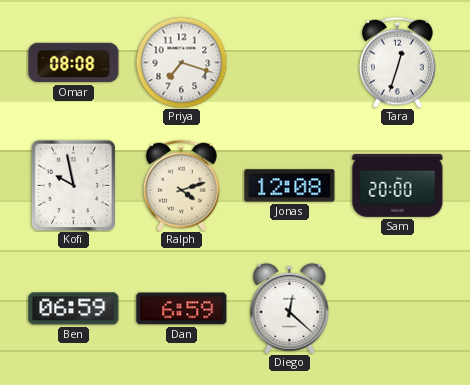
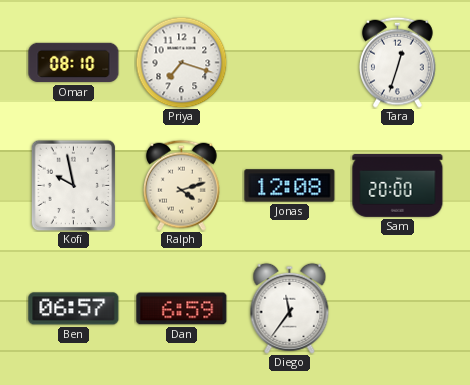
Omar: 08:08 -> 08:10 (74, 63)
Ben: 06:59 -> 06:57 (74, 309)
Diego: 12:22 -> 11:36 (290, 308)
